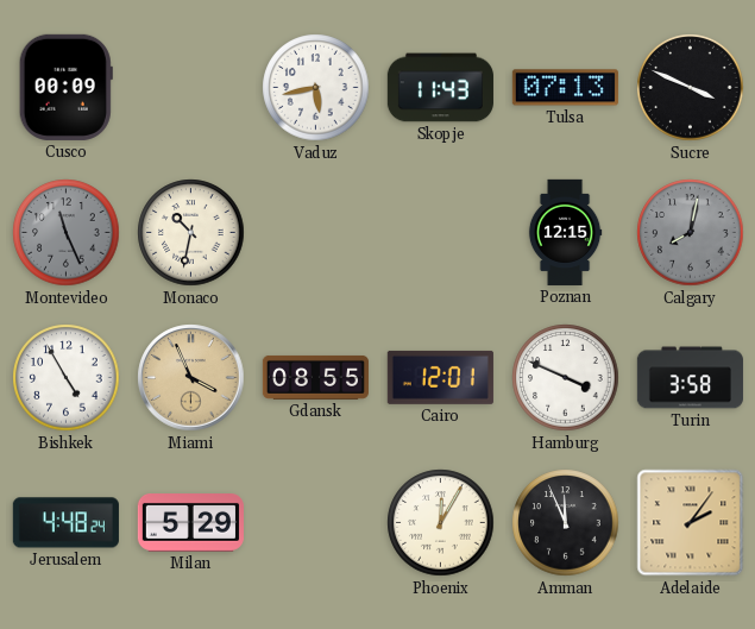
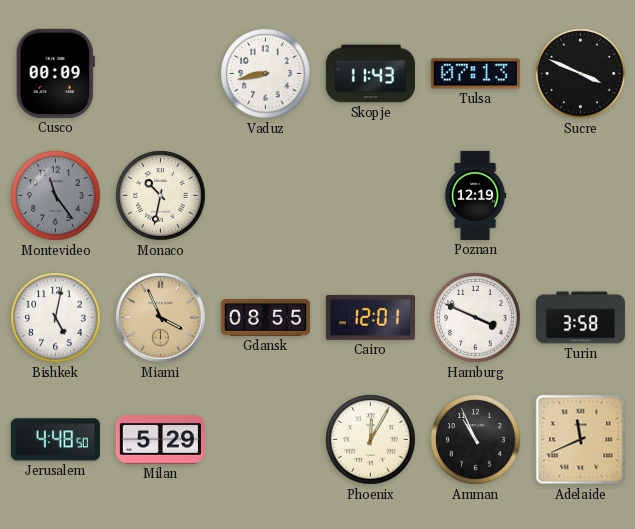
Vaduz: 5:43 -> 8:43 (266, 74)
Montevideo: 11:26 -> 11:24 (56, 196)
Poznan: 12:15 -> 12:19 (475, 195)
Calgary: 8:02 -> none (691, 233)
Bishkek: 4:55 -> 5:02 (56, 318)
Jerusalem: 4:48:24 -> 4:48:50 (55, 440)
Amman: 11:56 -> 10:56 (476, 440)
Adelaide: 2:06 -> 11:41 (581, 440)
